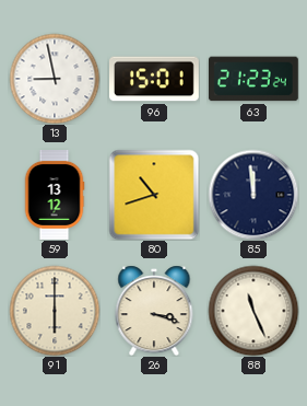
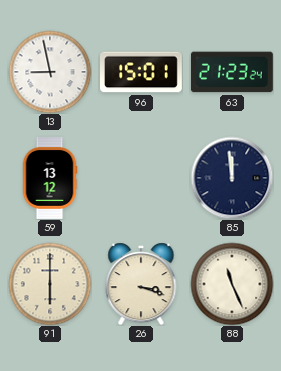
80: 10:42 -> none (154, 195)
